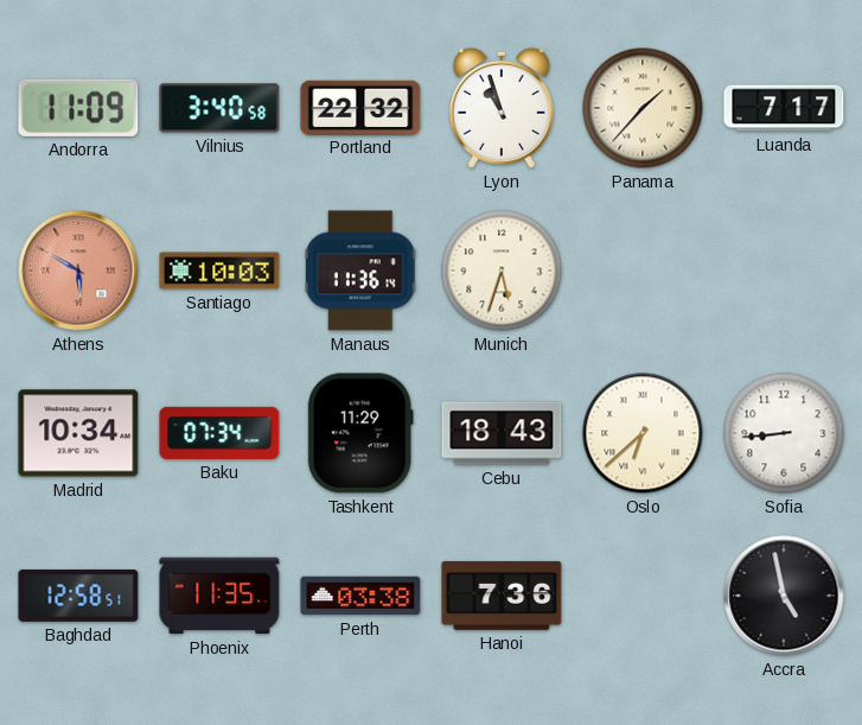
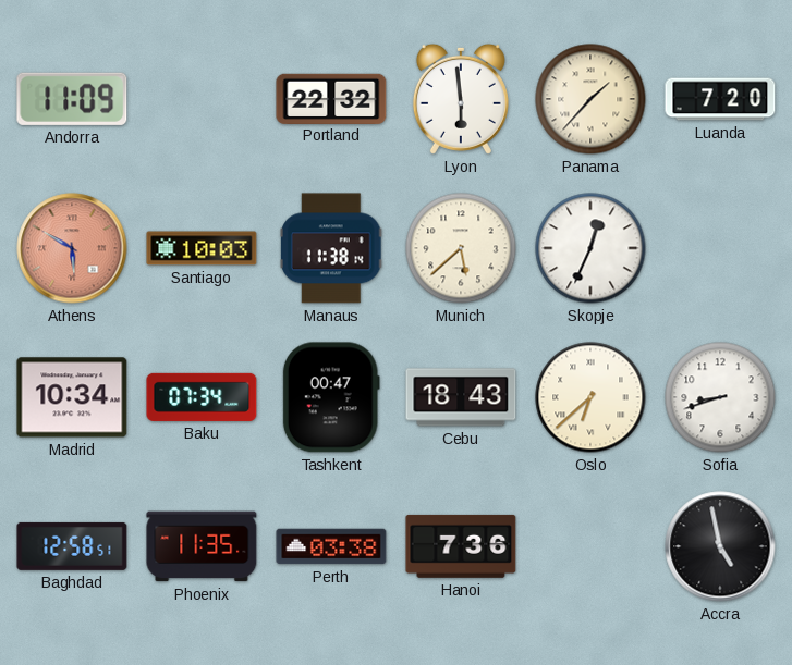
Vilnius: 3:40 -> none (219, 108)
Lyon: 10:57 -> 5:59 (461, 99)
Luanda: 7:17 -> 7:20 (720, 99)
Manaus: 11:36 -> 11:38 (331, 248)
Munich: 5:33 -> 5:38 (461, 248)
Skopje: none -> 12:34 (590, 248)
Tashkent: 11:29 -> 00:47 (331, 397)
Sofia: 8:44 -> 8:42 (720, 397)
